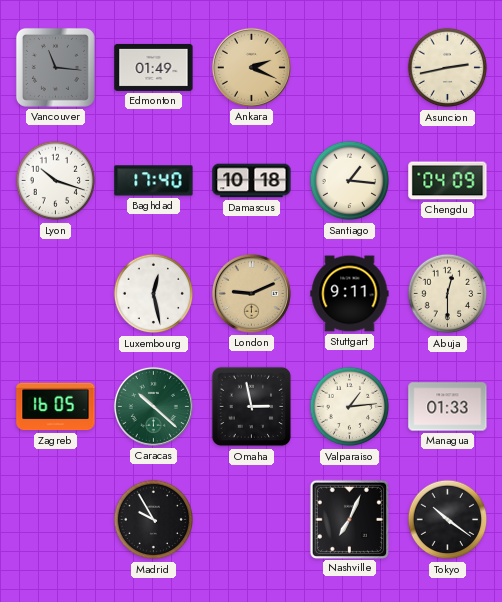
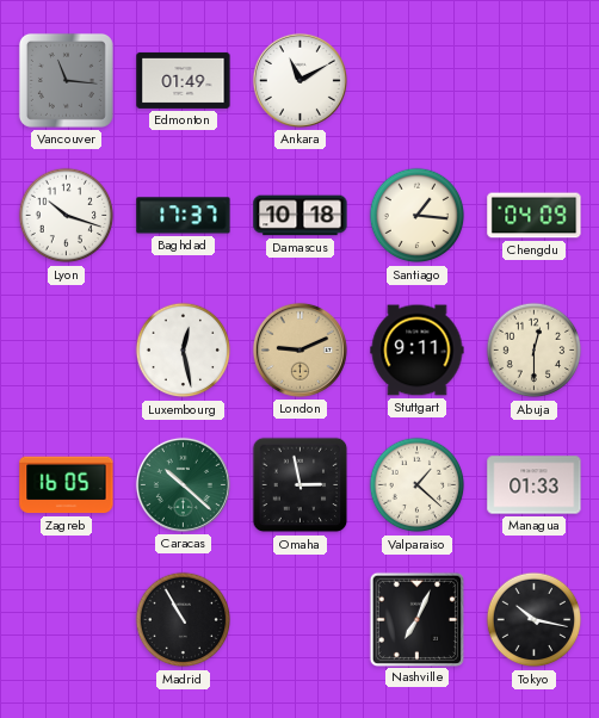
Ankara: 2:19 -> 11:10 (299, 80)
Ankara dial: champagne -> white (299, 80)
Asuncion: 2:43 -> none (448, 68)
Baghdad: 17:40 -> 17:37 (184, 216)
Valparaiso: 1:14 -> 1:22 (418, 485)
Madrid: 9:55 -> 10:55 (184, 620)
Tokyo: 10:21 -> 10:17 (535, 620)
